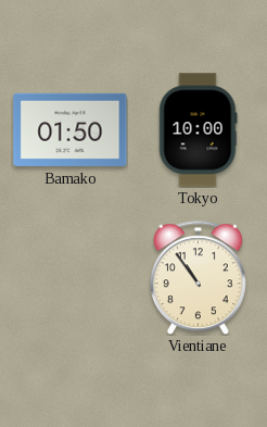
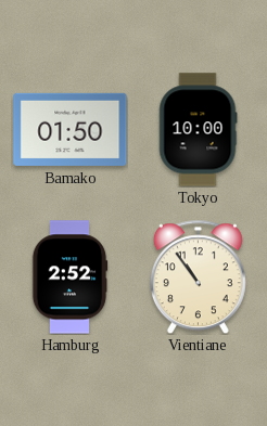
Hamburg: none -> 2:52 (69, 277)
